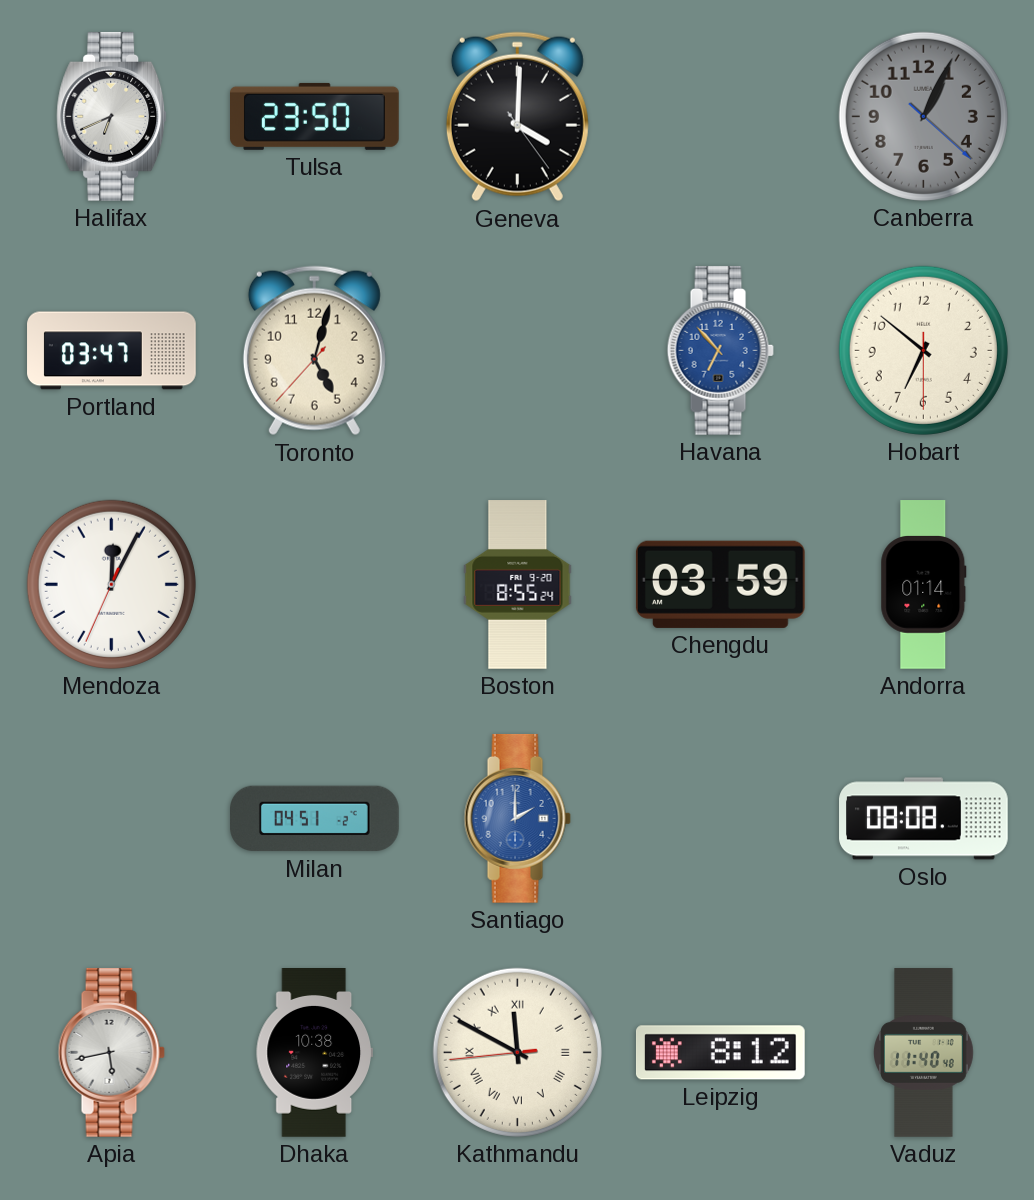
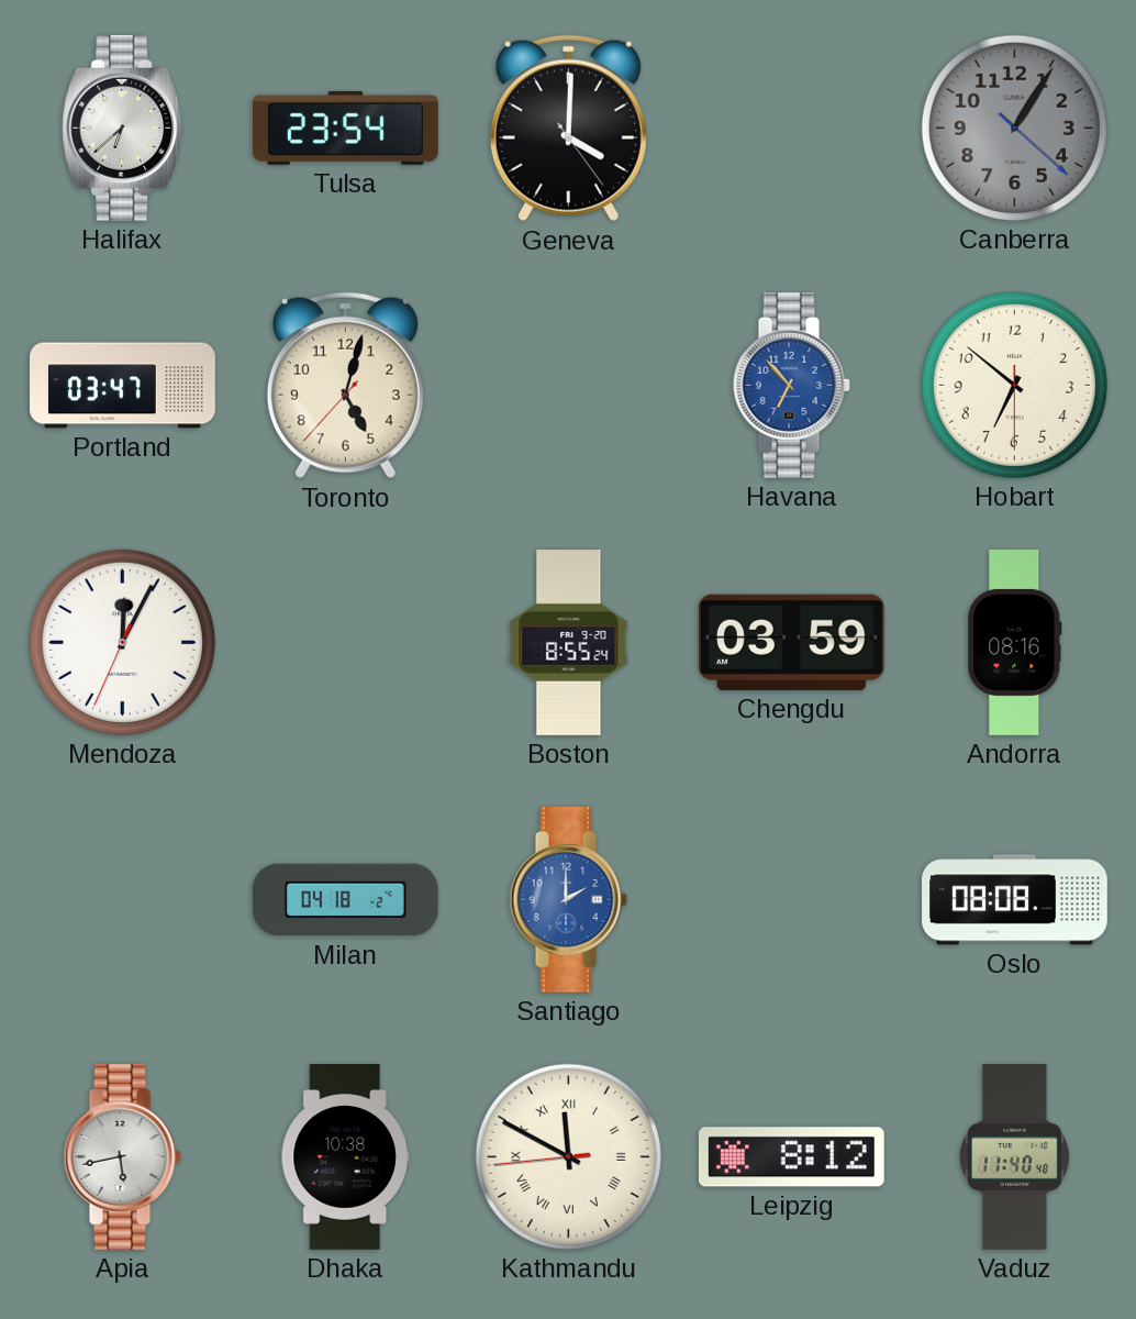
Halifax: 6:41 -> 6:38 (123, 129)
Tulsa: 23:50 -> 23:54 (346, 128)
Canberra: 1:04 -> 1:05 (1014, 128)
Andorra: 01:14 -> 08:16 (1015, 643)
Milan: 04:51 -> 04:18 (346, 900)
